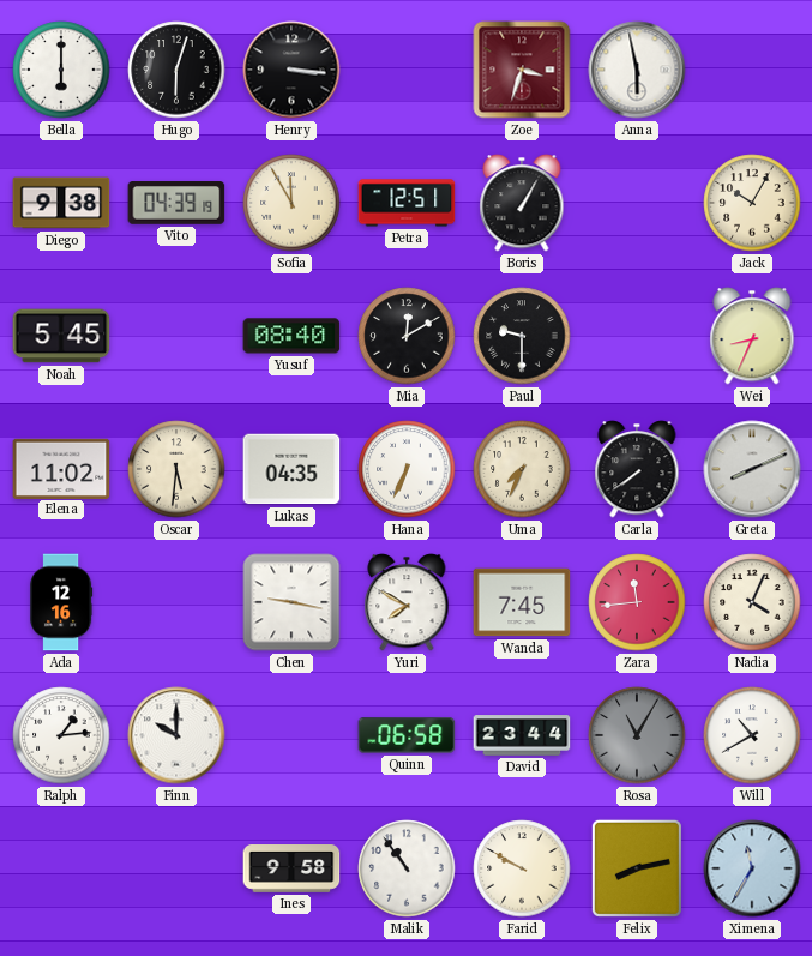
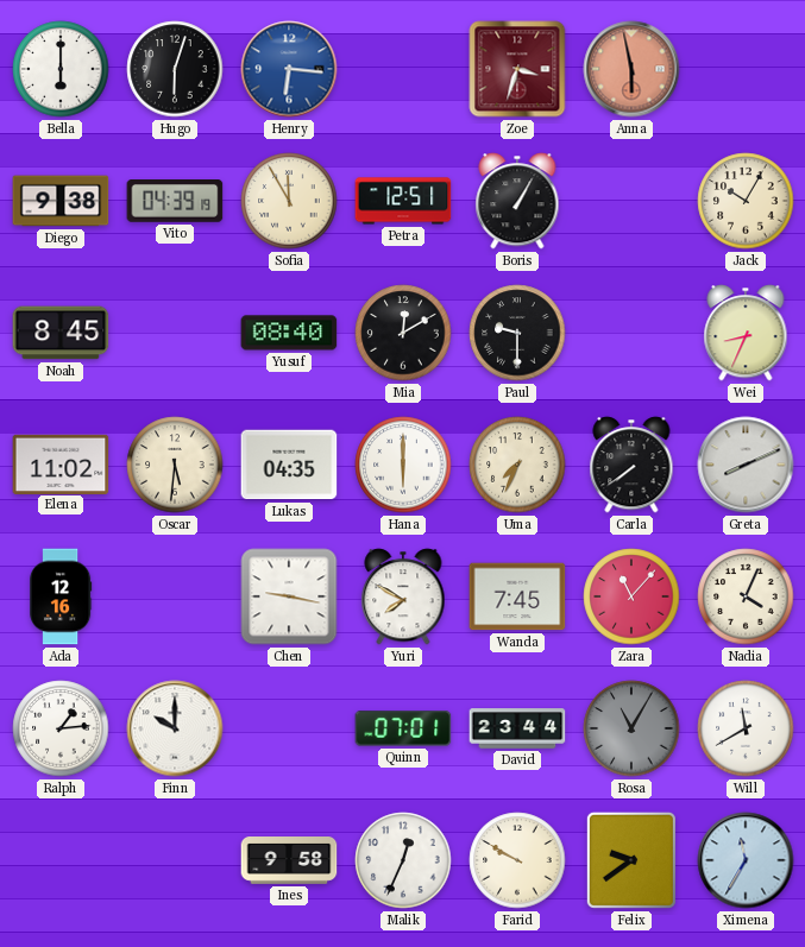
Henry: 3:16 -> 6:16 (289, 69)
Henry dial: black -> blue (289, 69)
Anna dial: white -> salmon (631, 69)
Noah: 5:45 -> 8:45 (61, 333)
Hana: 6:34 -> 6:00 (403, 465)
Zara: 11:44 -> 11:07 (631, 596)
Quinn: 06:58 -> 07:01 (403, 728)
Will: 10:40 -> 11:40 (746, 728)
Malik: 10:54 -> 12:34 (403, 860)
Felix: 8:13 -> 9:39 (631, 860)
